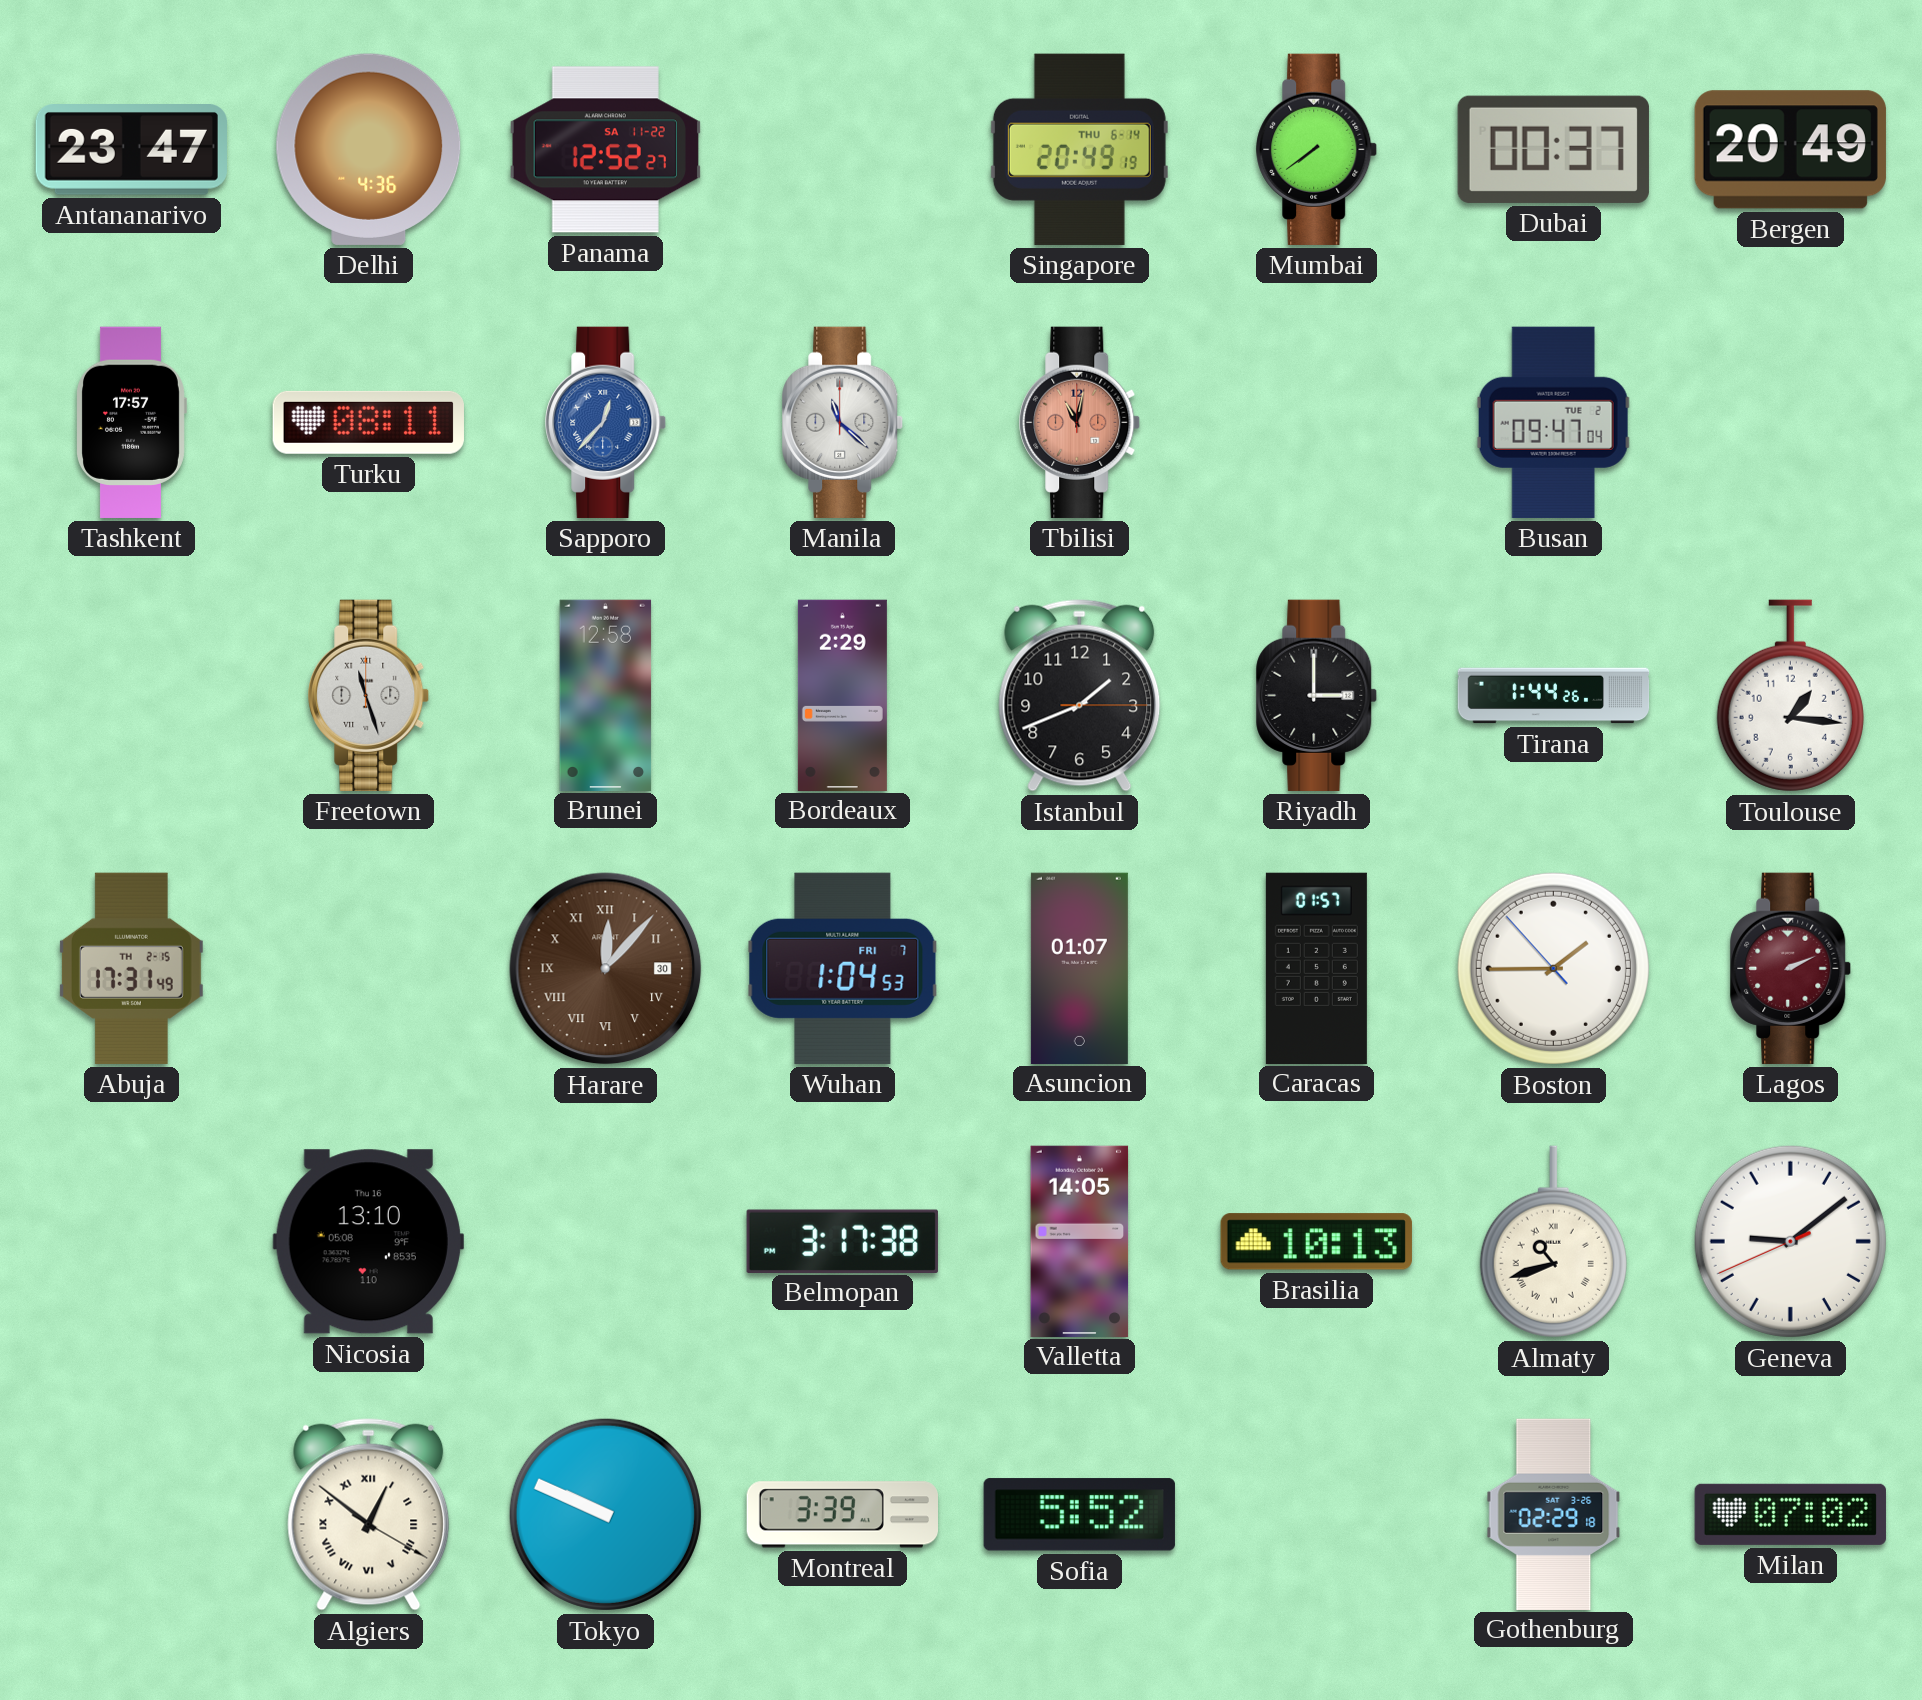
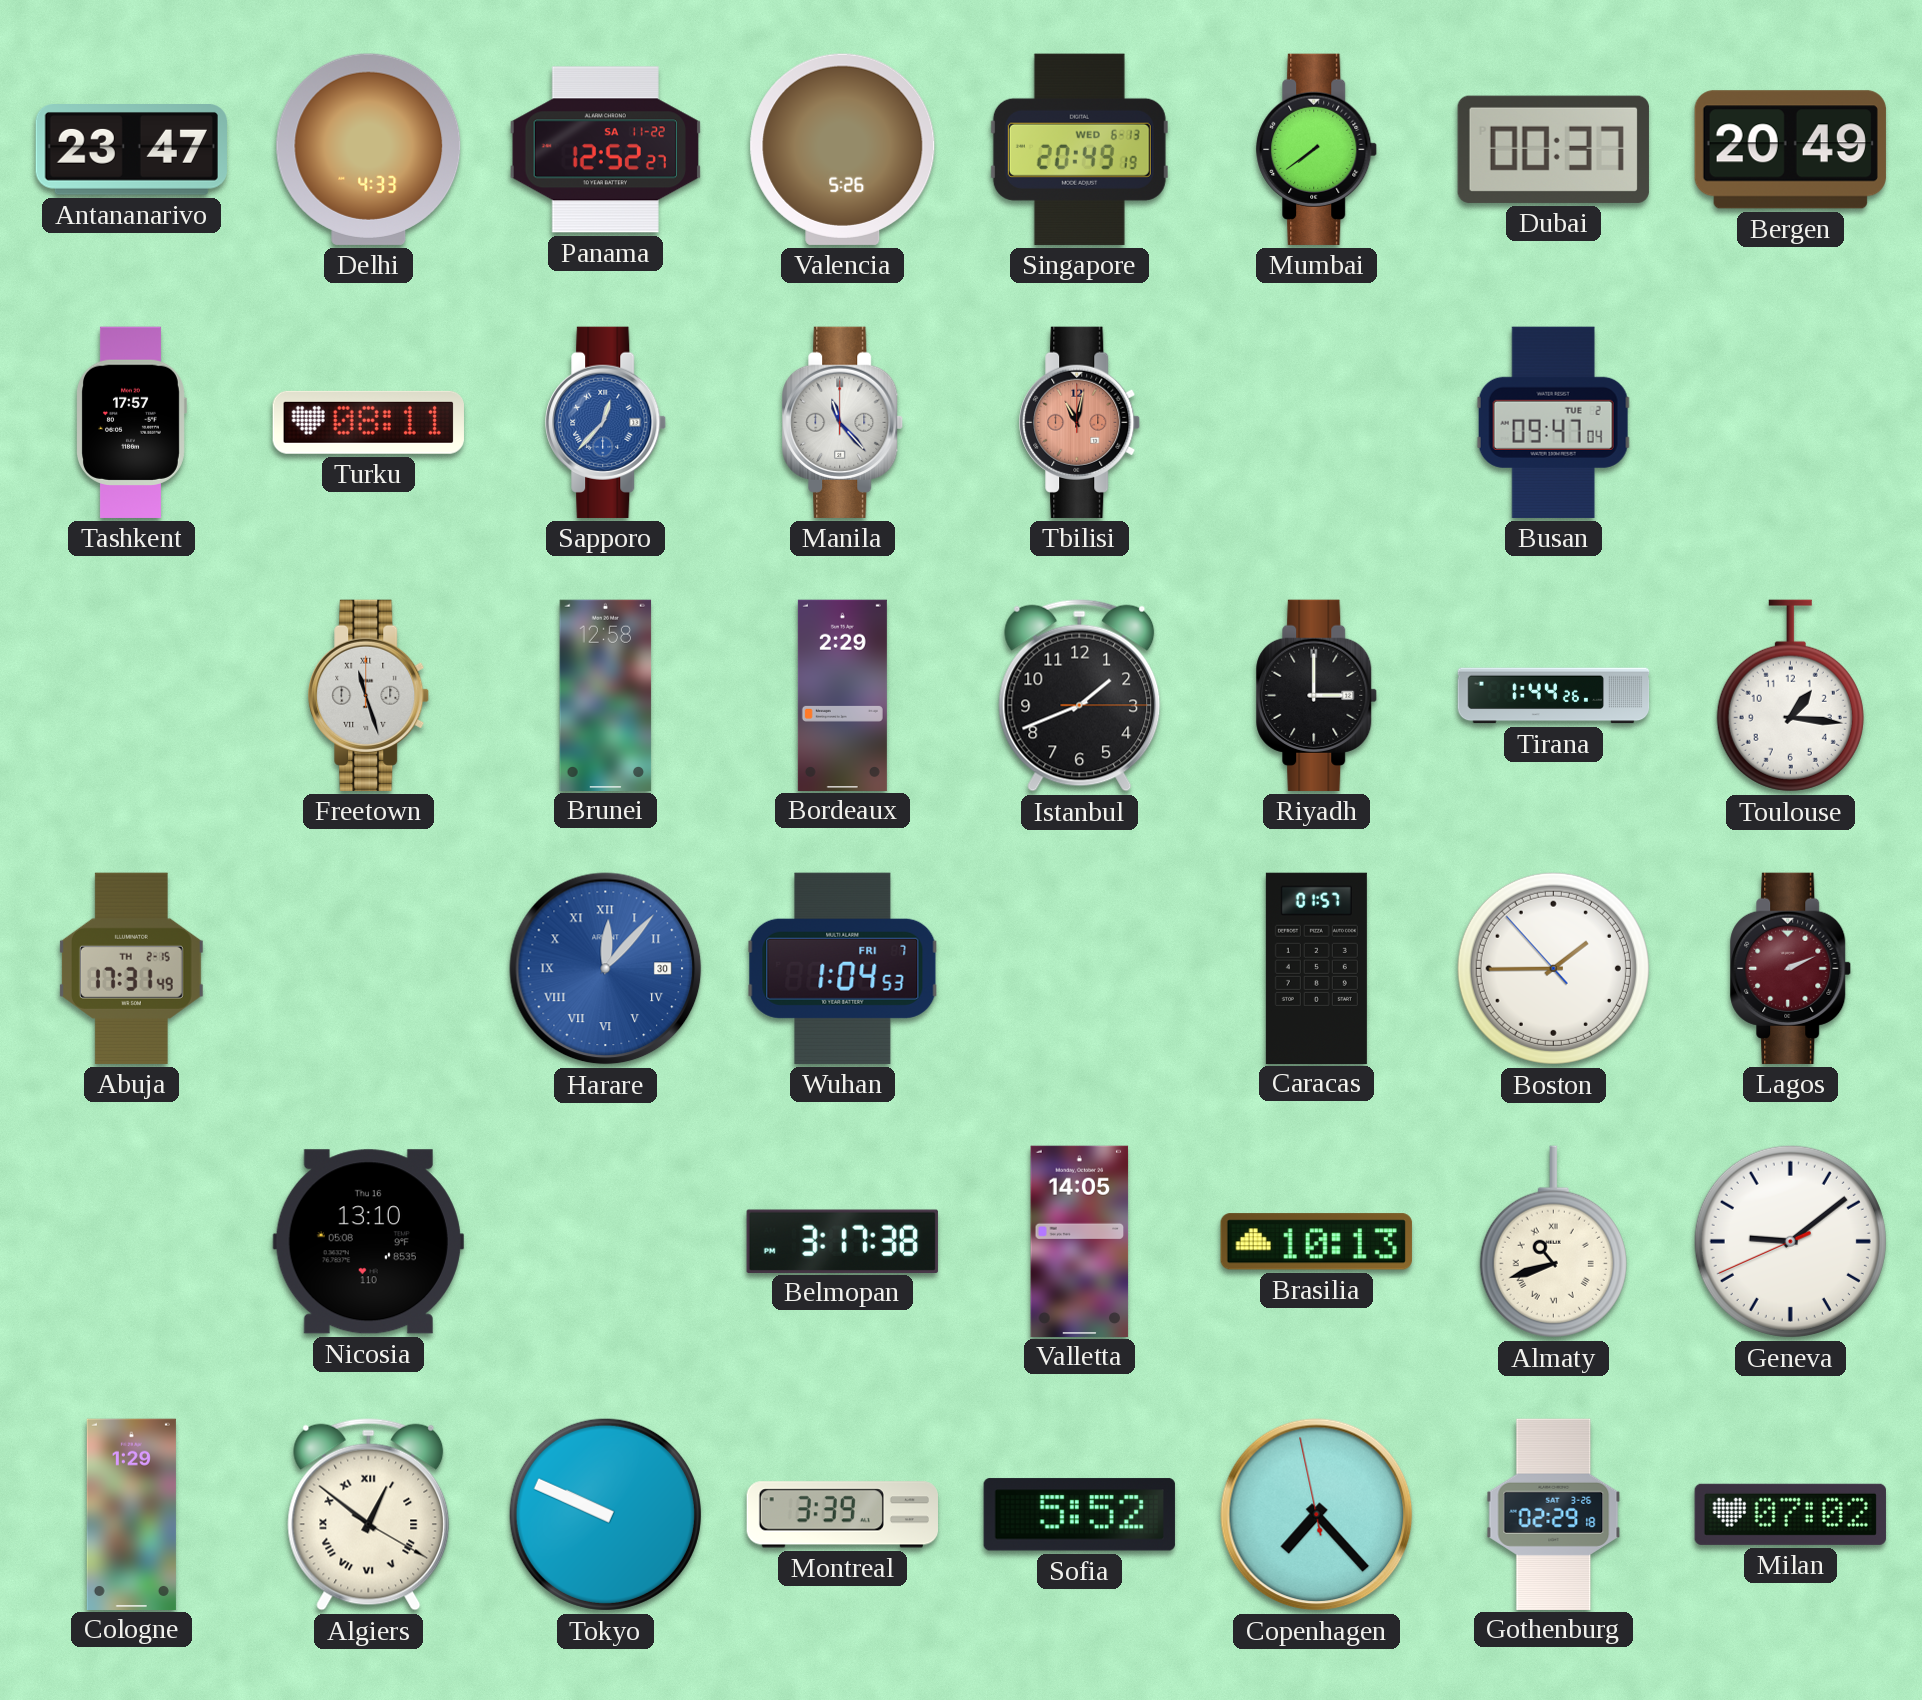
Delhi: 4:36 -> 4:33 (369, 149)
Valencia: none -> 5:26 (843, 149)
Singapore date: THU 6-14 -> WED 6-13 (1079, 149)
Manila: 11:22 -> 11:23 (843, 422)
Harare dial: brown -> blue (606, 969)
Asuncion: 01:07 -> none (1079, 968)
Cologne: none -> 1:29 (131, 1514)
Copenhagen: none -> 7:22 (1317, 1515)
